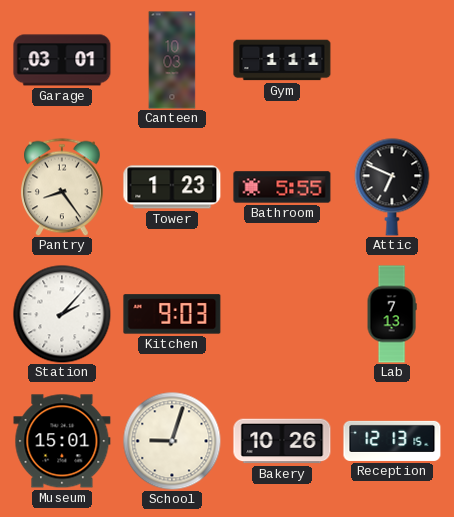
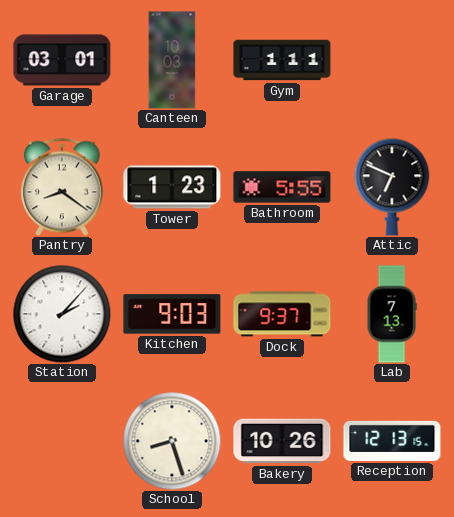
Pantry: 8:24 -> 8:21 (62, 187)
Dock: none -> 9:37 (282, 314)
Museum: 15:01 -> none (62, 441)
School: 9:03 -> 8:27 (172, 441)
